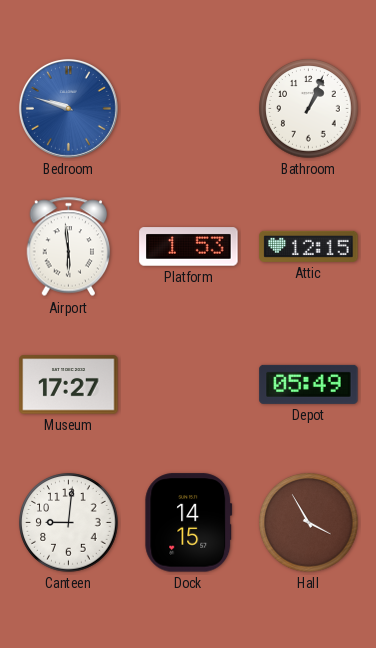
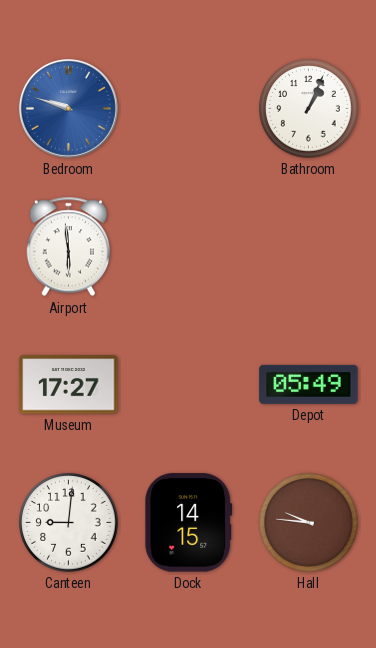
Platform: 1:53 -> none (189, 247)
Attic: 12:15 -> none (309, 246)
Hall: 3:55 -> 9:46 (309, 523)
